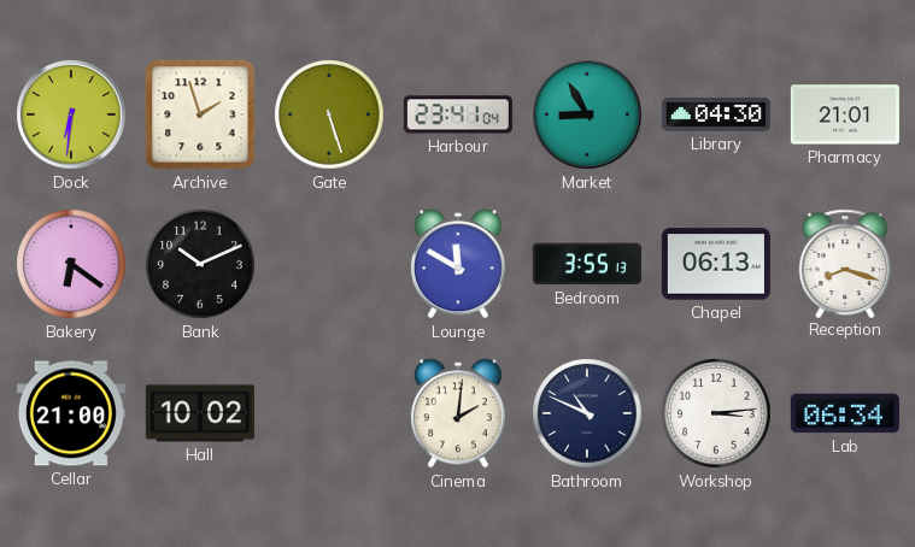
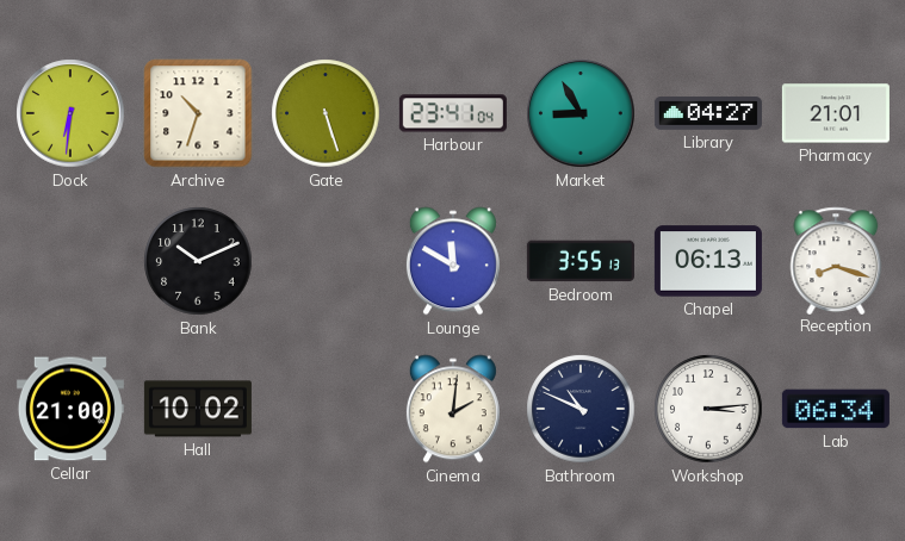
Archive: 1:57 -> 10:33 (198, 113)
Library: 04:30 -> 04:27 (708, 113)
Bakery: 6:21 -> none (71, 264)
